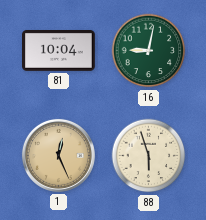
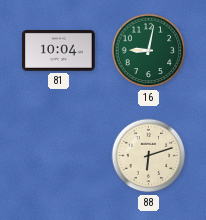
1: 12:26 -> none (58, 155)
88: 5:57 -> 6:12 (149, 156)
